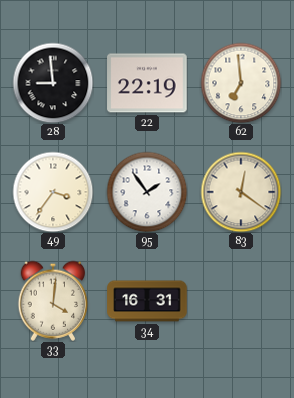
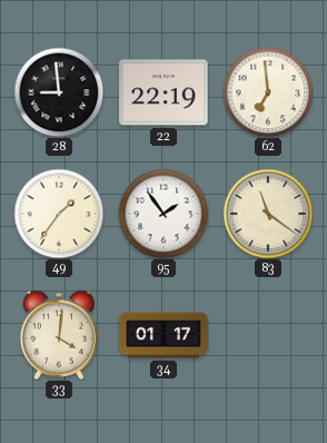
49: 3:36 -> 1:36 (59, 214)
83: 12:21 -> 11:21 (268, 214)
34: 16:31 -> 01:17 (163, 335)
